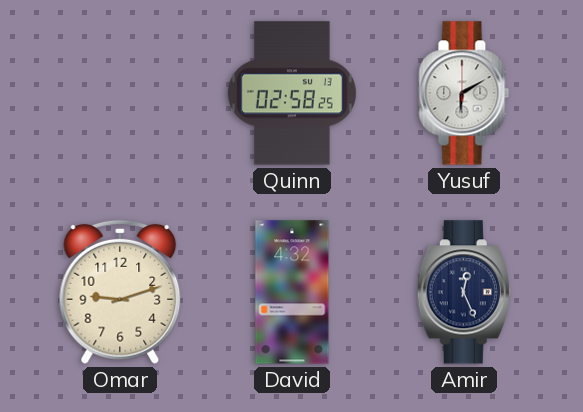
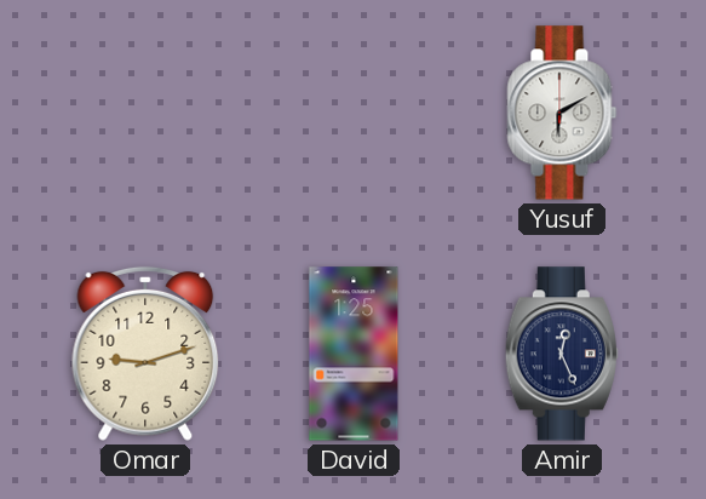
Quinn: 02:58 -> none (292, 93)
David: 4:32 -> 1:25 (354, 354)
